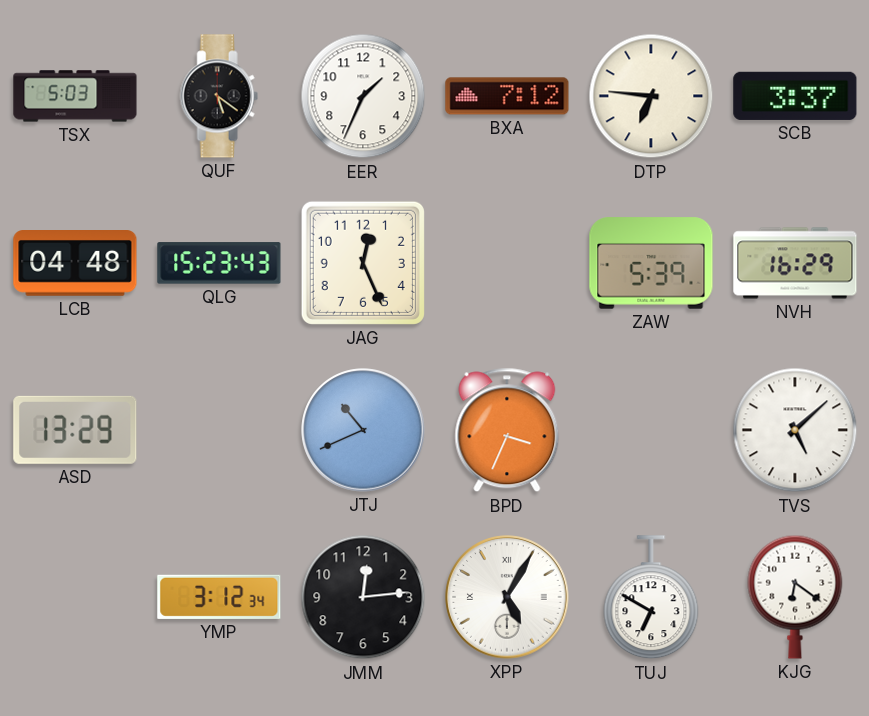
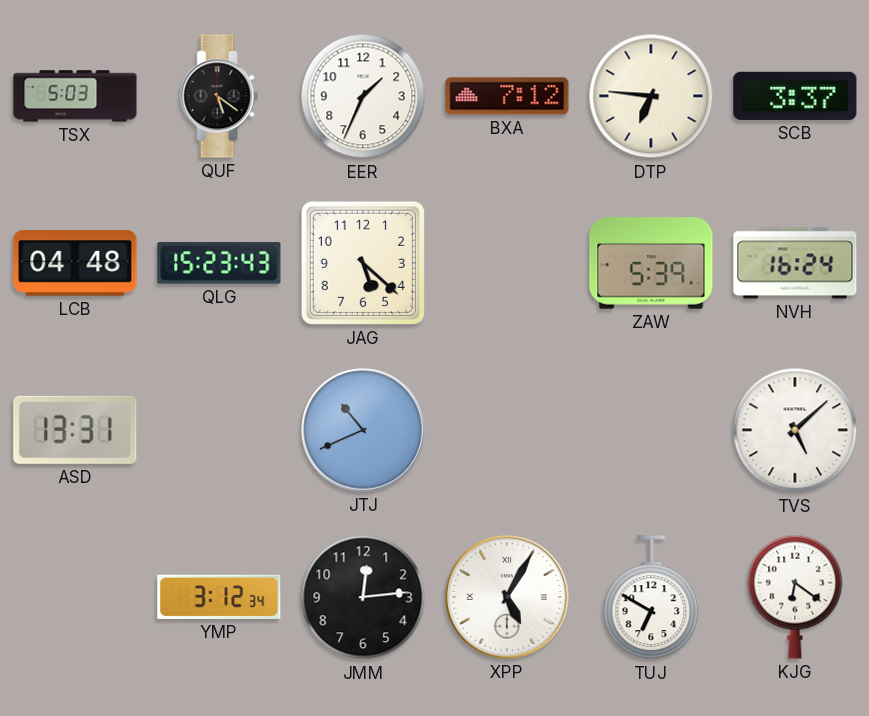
JAG: 12:26 -> 5:22 (363, 263)
NVH: 16:29 -> 16:24 (795, 263)
ASD: 13:29 -> 13:31 (75, 430)
BPD: 3:34 -> none (507, 430)
